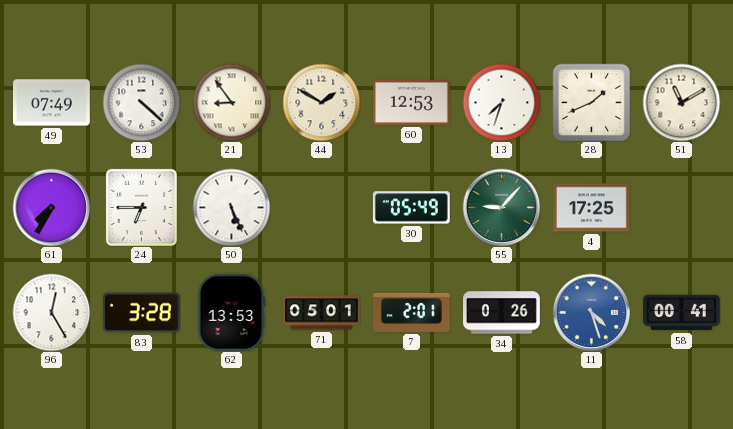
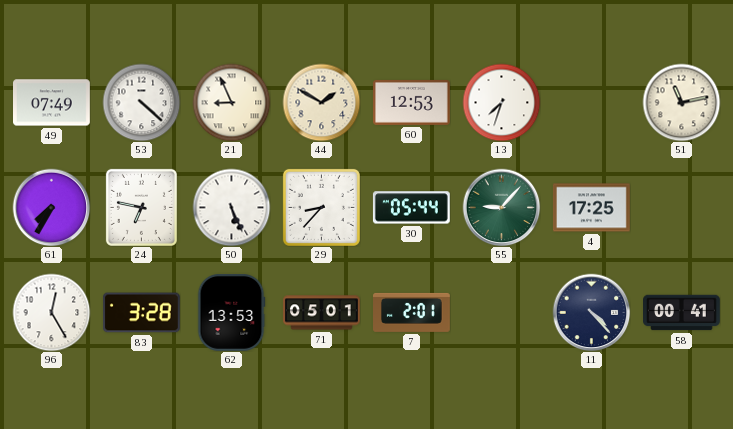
21: 8:54 -> 8:56 (231, 102)
28: 1:41 -> none (591, 102)
51: 11:10 -> 11:13 (681, 102)
24: 6:45 -> 6:47 (141, 207)
29: none -> 8:37 (321, 207)
30: 05:49 -> 05:44 (411, 208)
34: 0:26 -> none (502, 313)
11: 4:27 -> 4:23 (591, 312)
11 dial: blue -> navy (591, 312)
